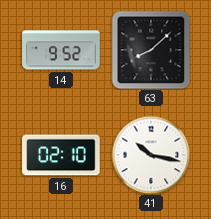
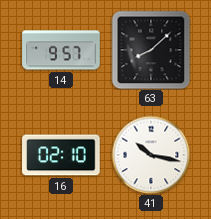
14: 9:52 -> 9:57 (61, 50)
